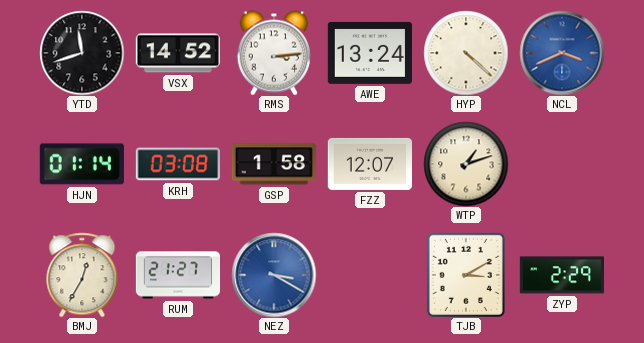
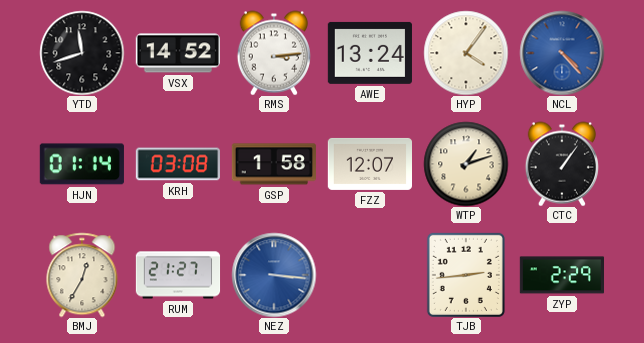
HYP: 4:22 -> 4:06 (466, 53)
NCL: 3:41 -> 4:23 (562, 53)
CTC: none -> 1:06 (562, 164)
NEZ: 3:20 -> 3:16 (274, 275)
TJB: 3:10 -> 2:44 (466, 275)
